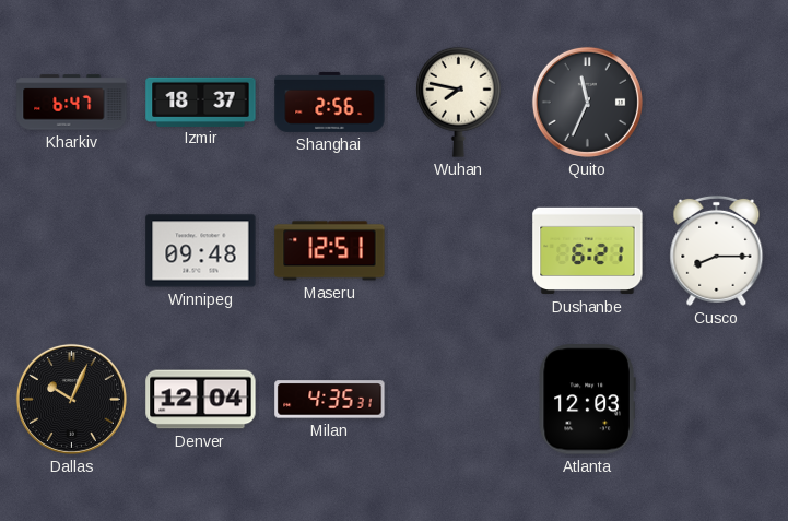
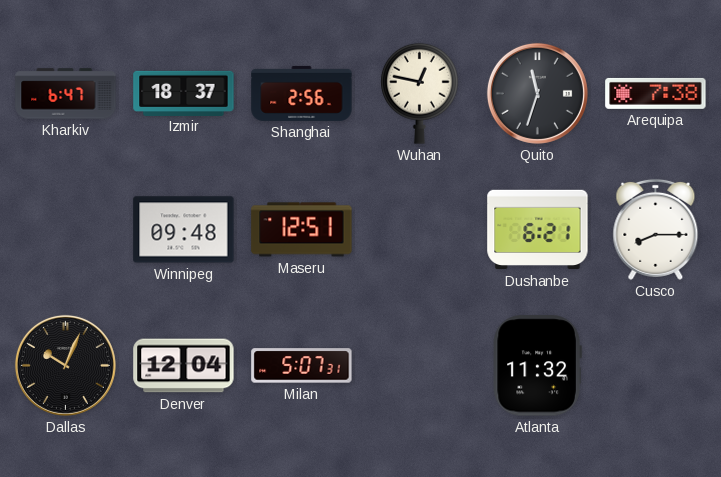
Wuhan: 7:47 -> 12:47 (420, 93)
Quito: 11:34 -> 11:33 (537, 93)
Arequipa: none -> 7:38 (656, 93)
Milan: 4:35 -> 5:07 (302, 366)
Atlanta: 12:03 -> 11:32 (537, 366)
